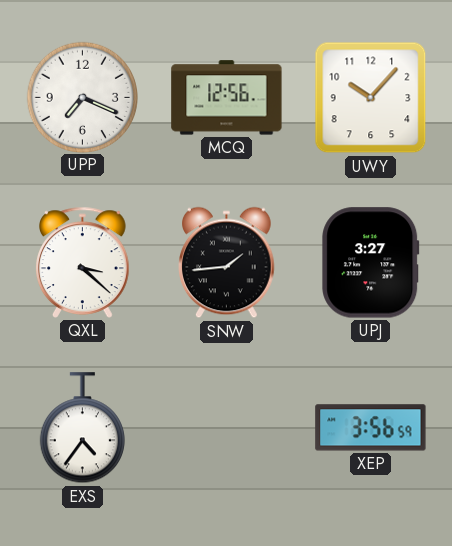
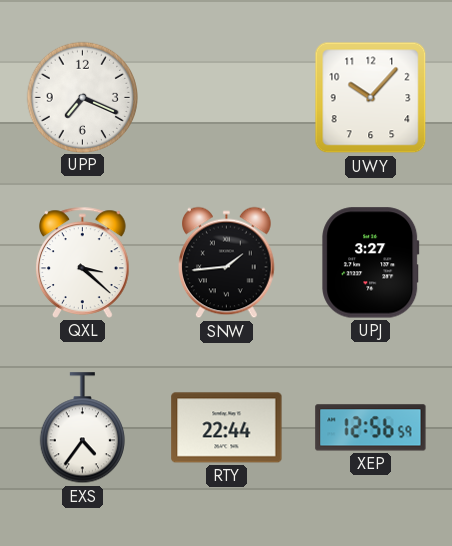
MCQ: 12:56 -> none (227, 98)
RTY: none -> 22:44 (227, 428)
XEP: 3:56 -> 12:56 (371, 428)
